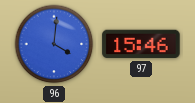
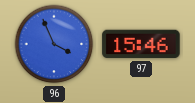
96: 4:01 -> 3:56 (54, 44)
